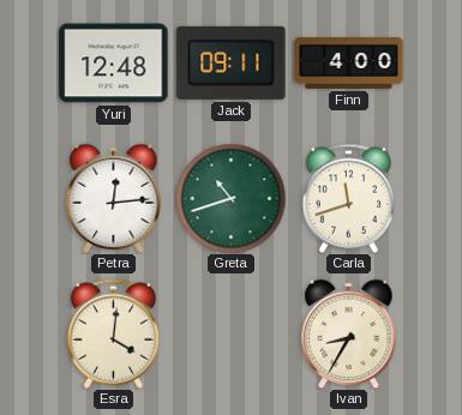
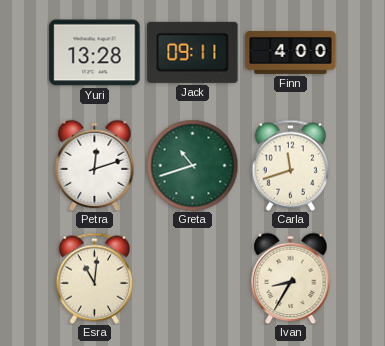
Yuri: 12:48 -> 13:28 (95, 53)
Petra: 12:14 -> 12:12 (95, 165)
Esra: 4:01 -> 11:01 (94, 278)
